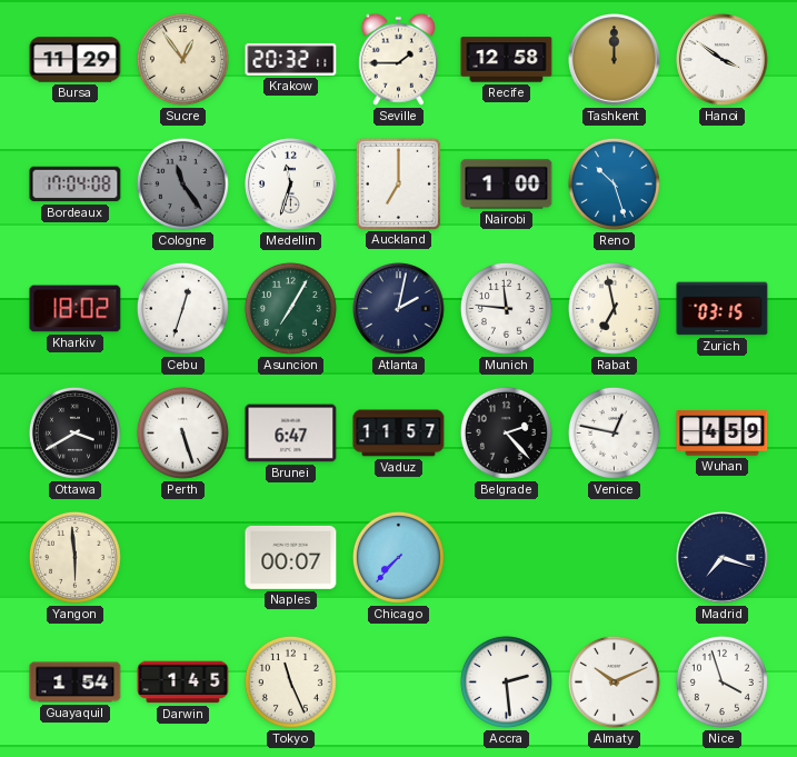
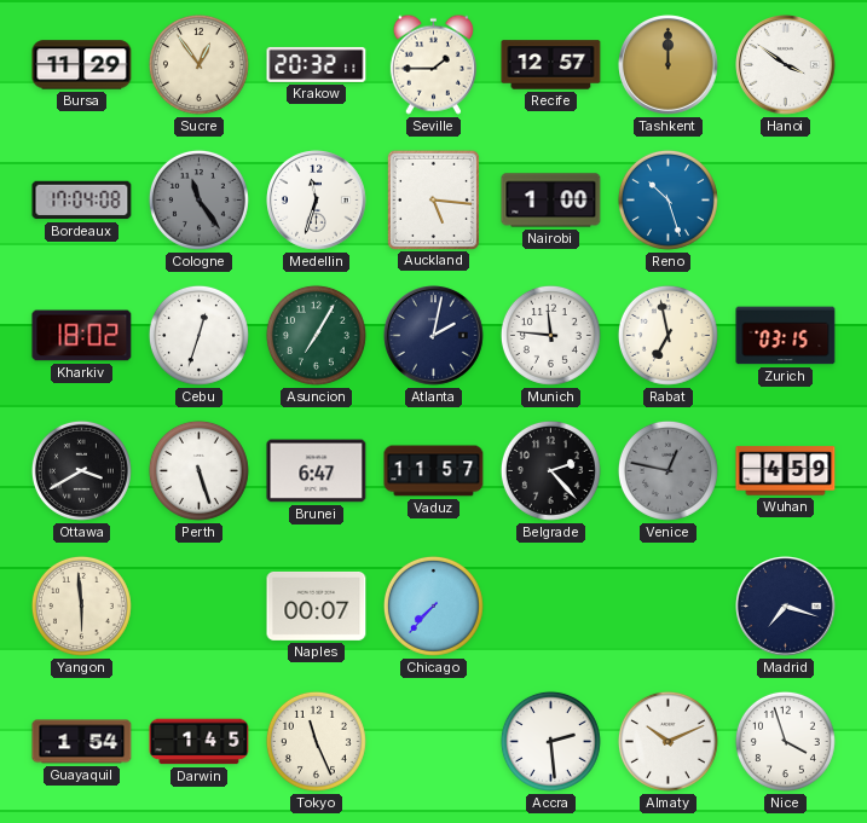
Recife: 12:58 -> 12:57 (551, 65)
Auckland: 7:00 -> 5:16 (433, 199)
Venice dial: white -> grey (667, 470)
